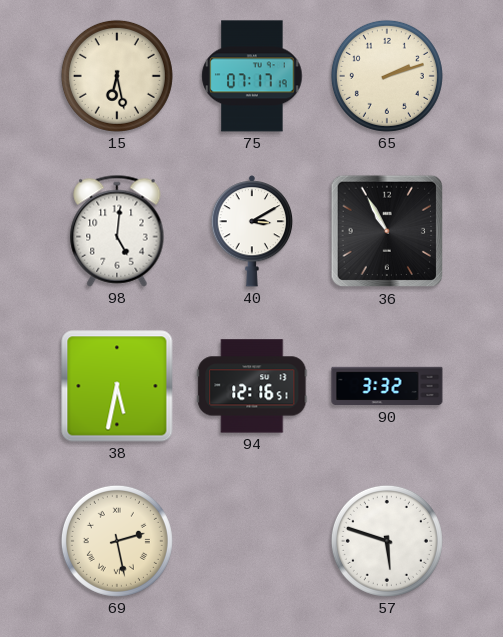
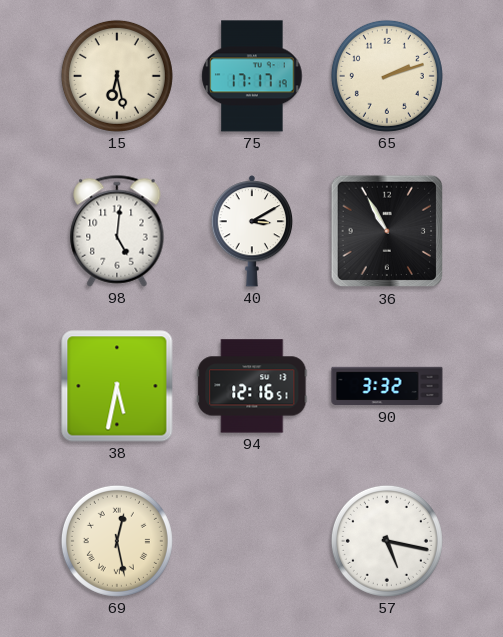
75: 07:17 -> 17:17 (252, 76)
69: 2:28 -> 12:28 (117, 541)
57: 5:48 -> 5:17 (387, 541)
